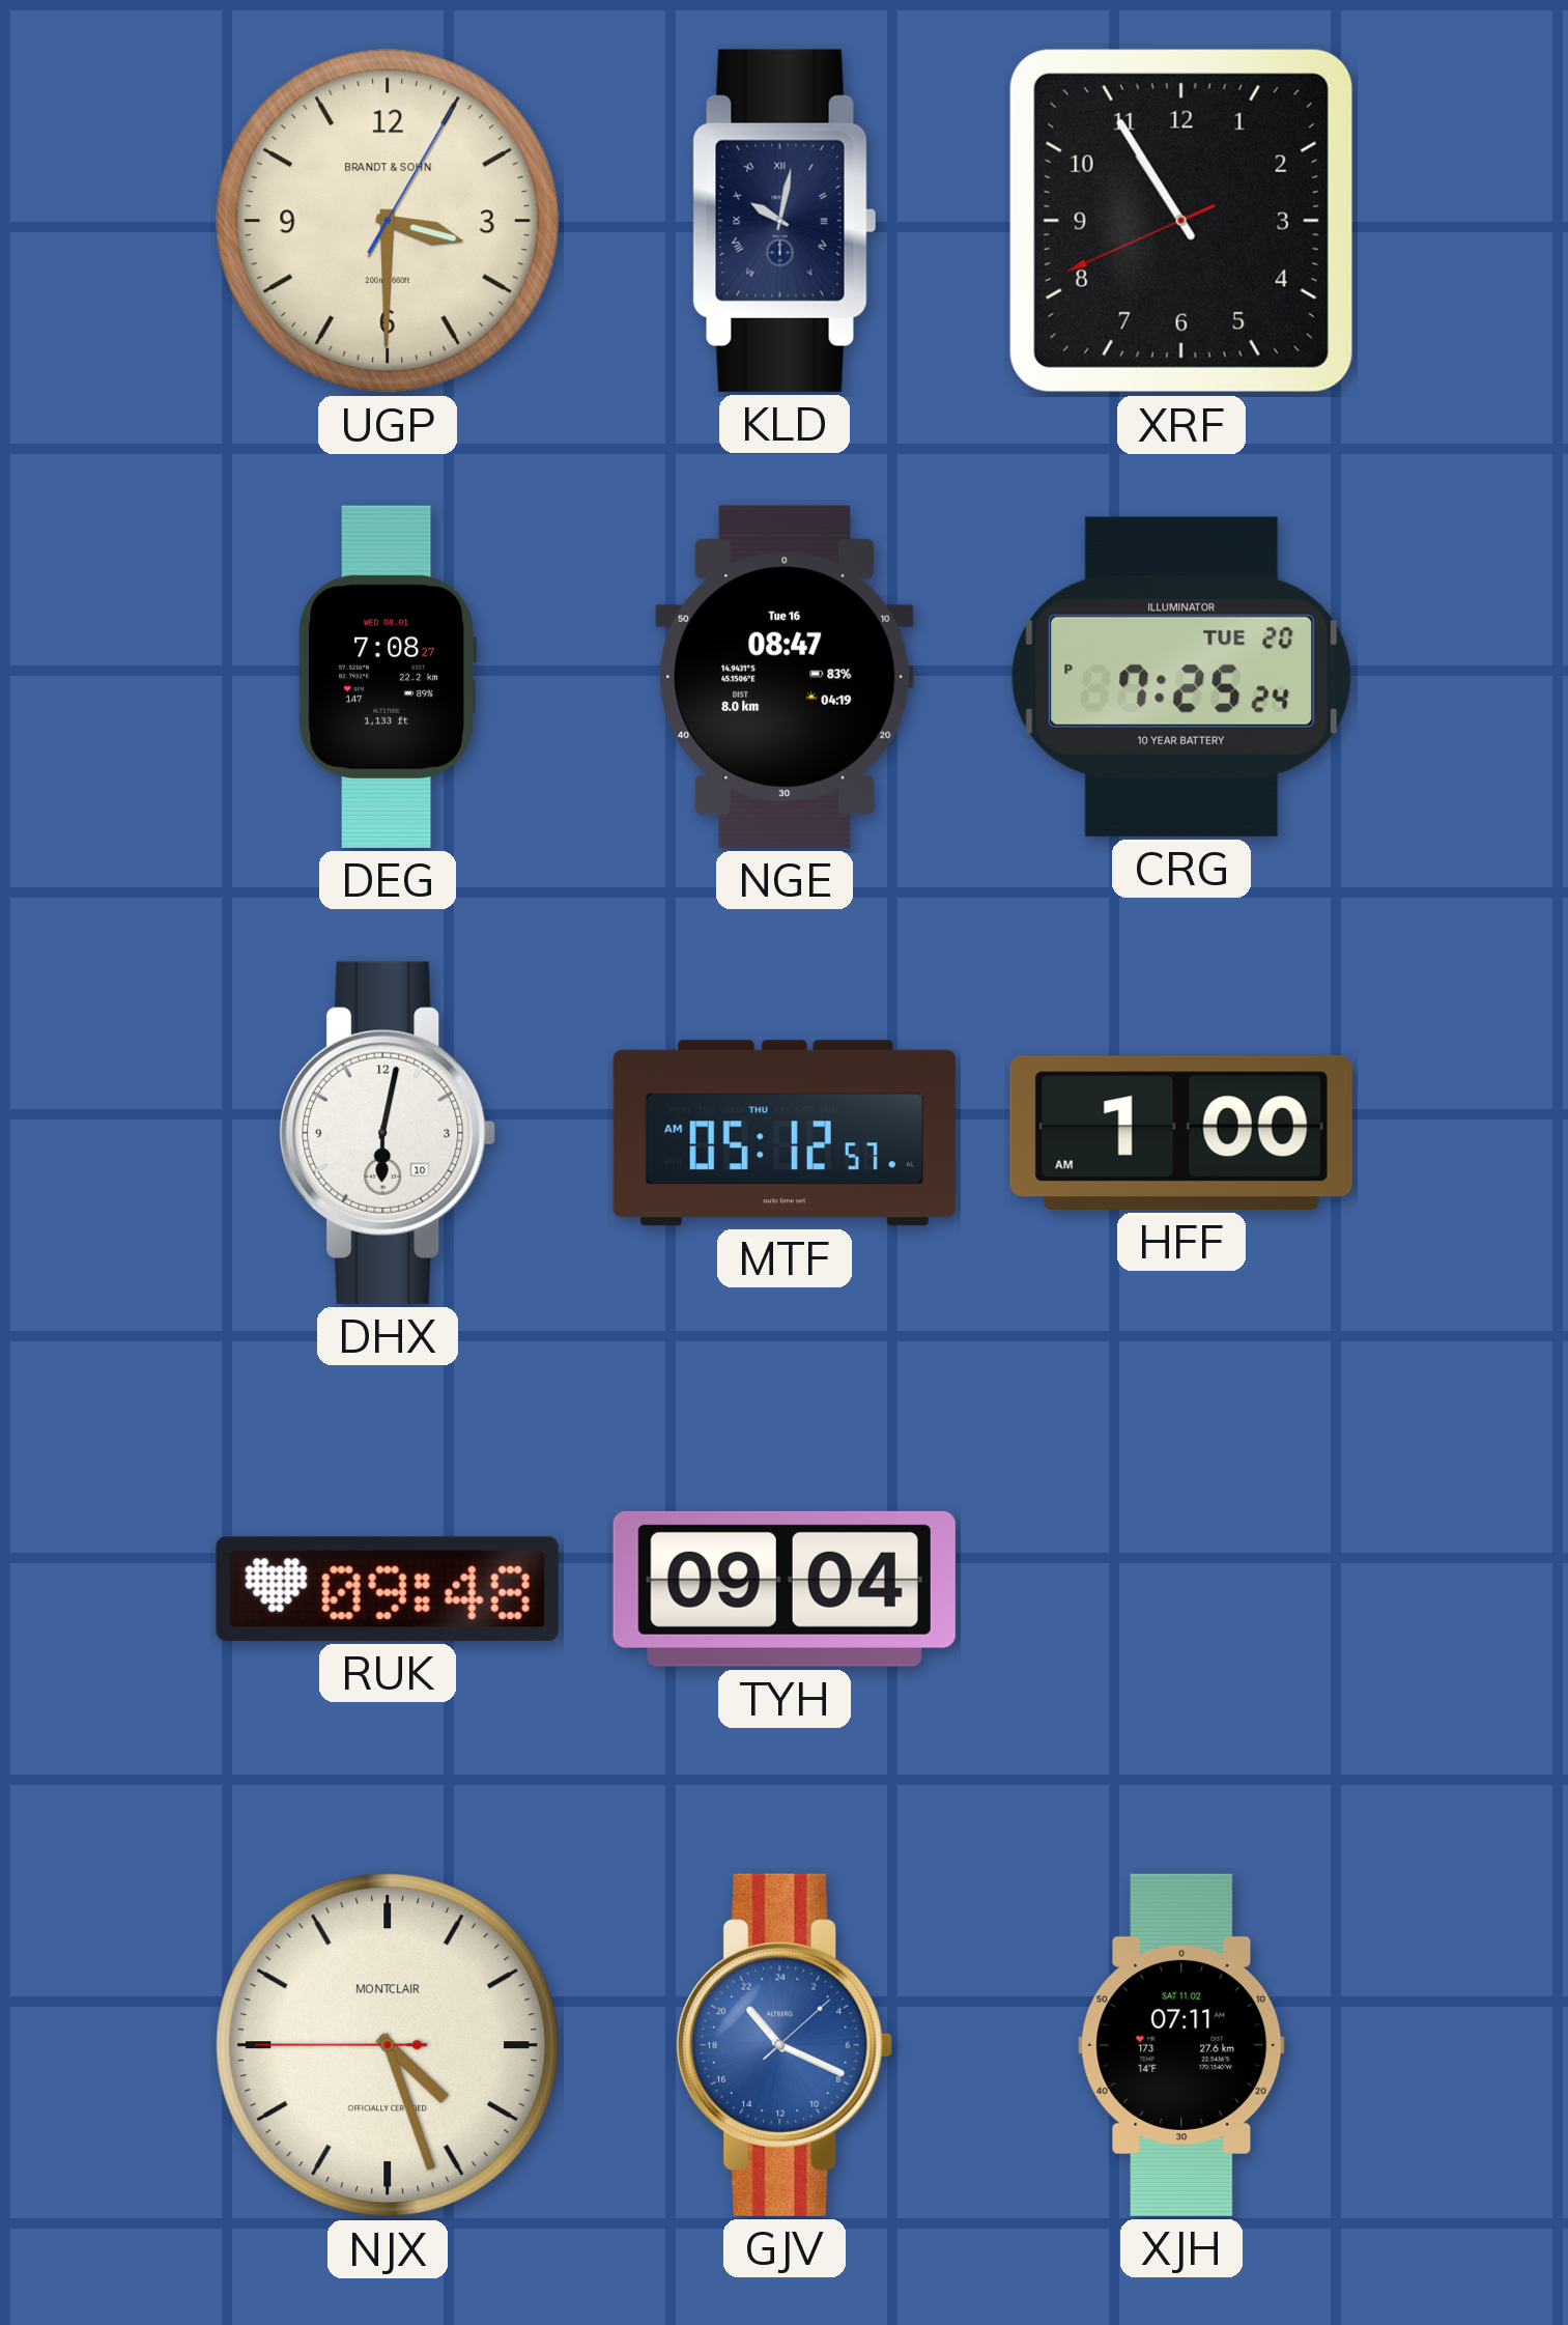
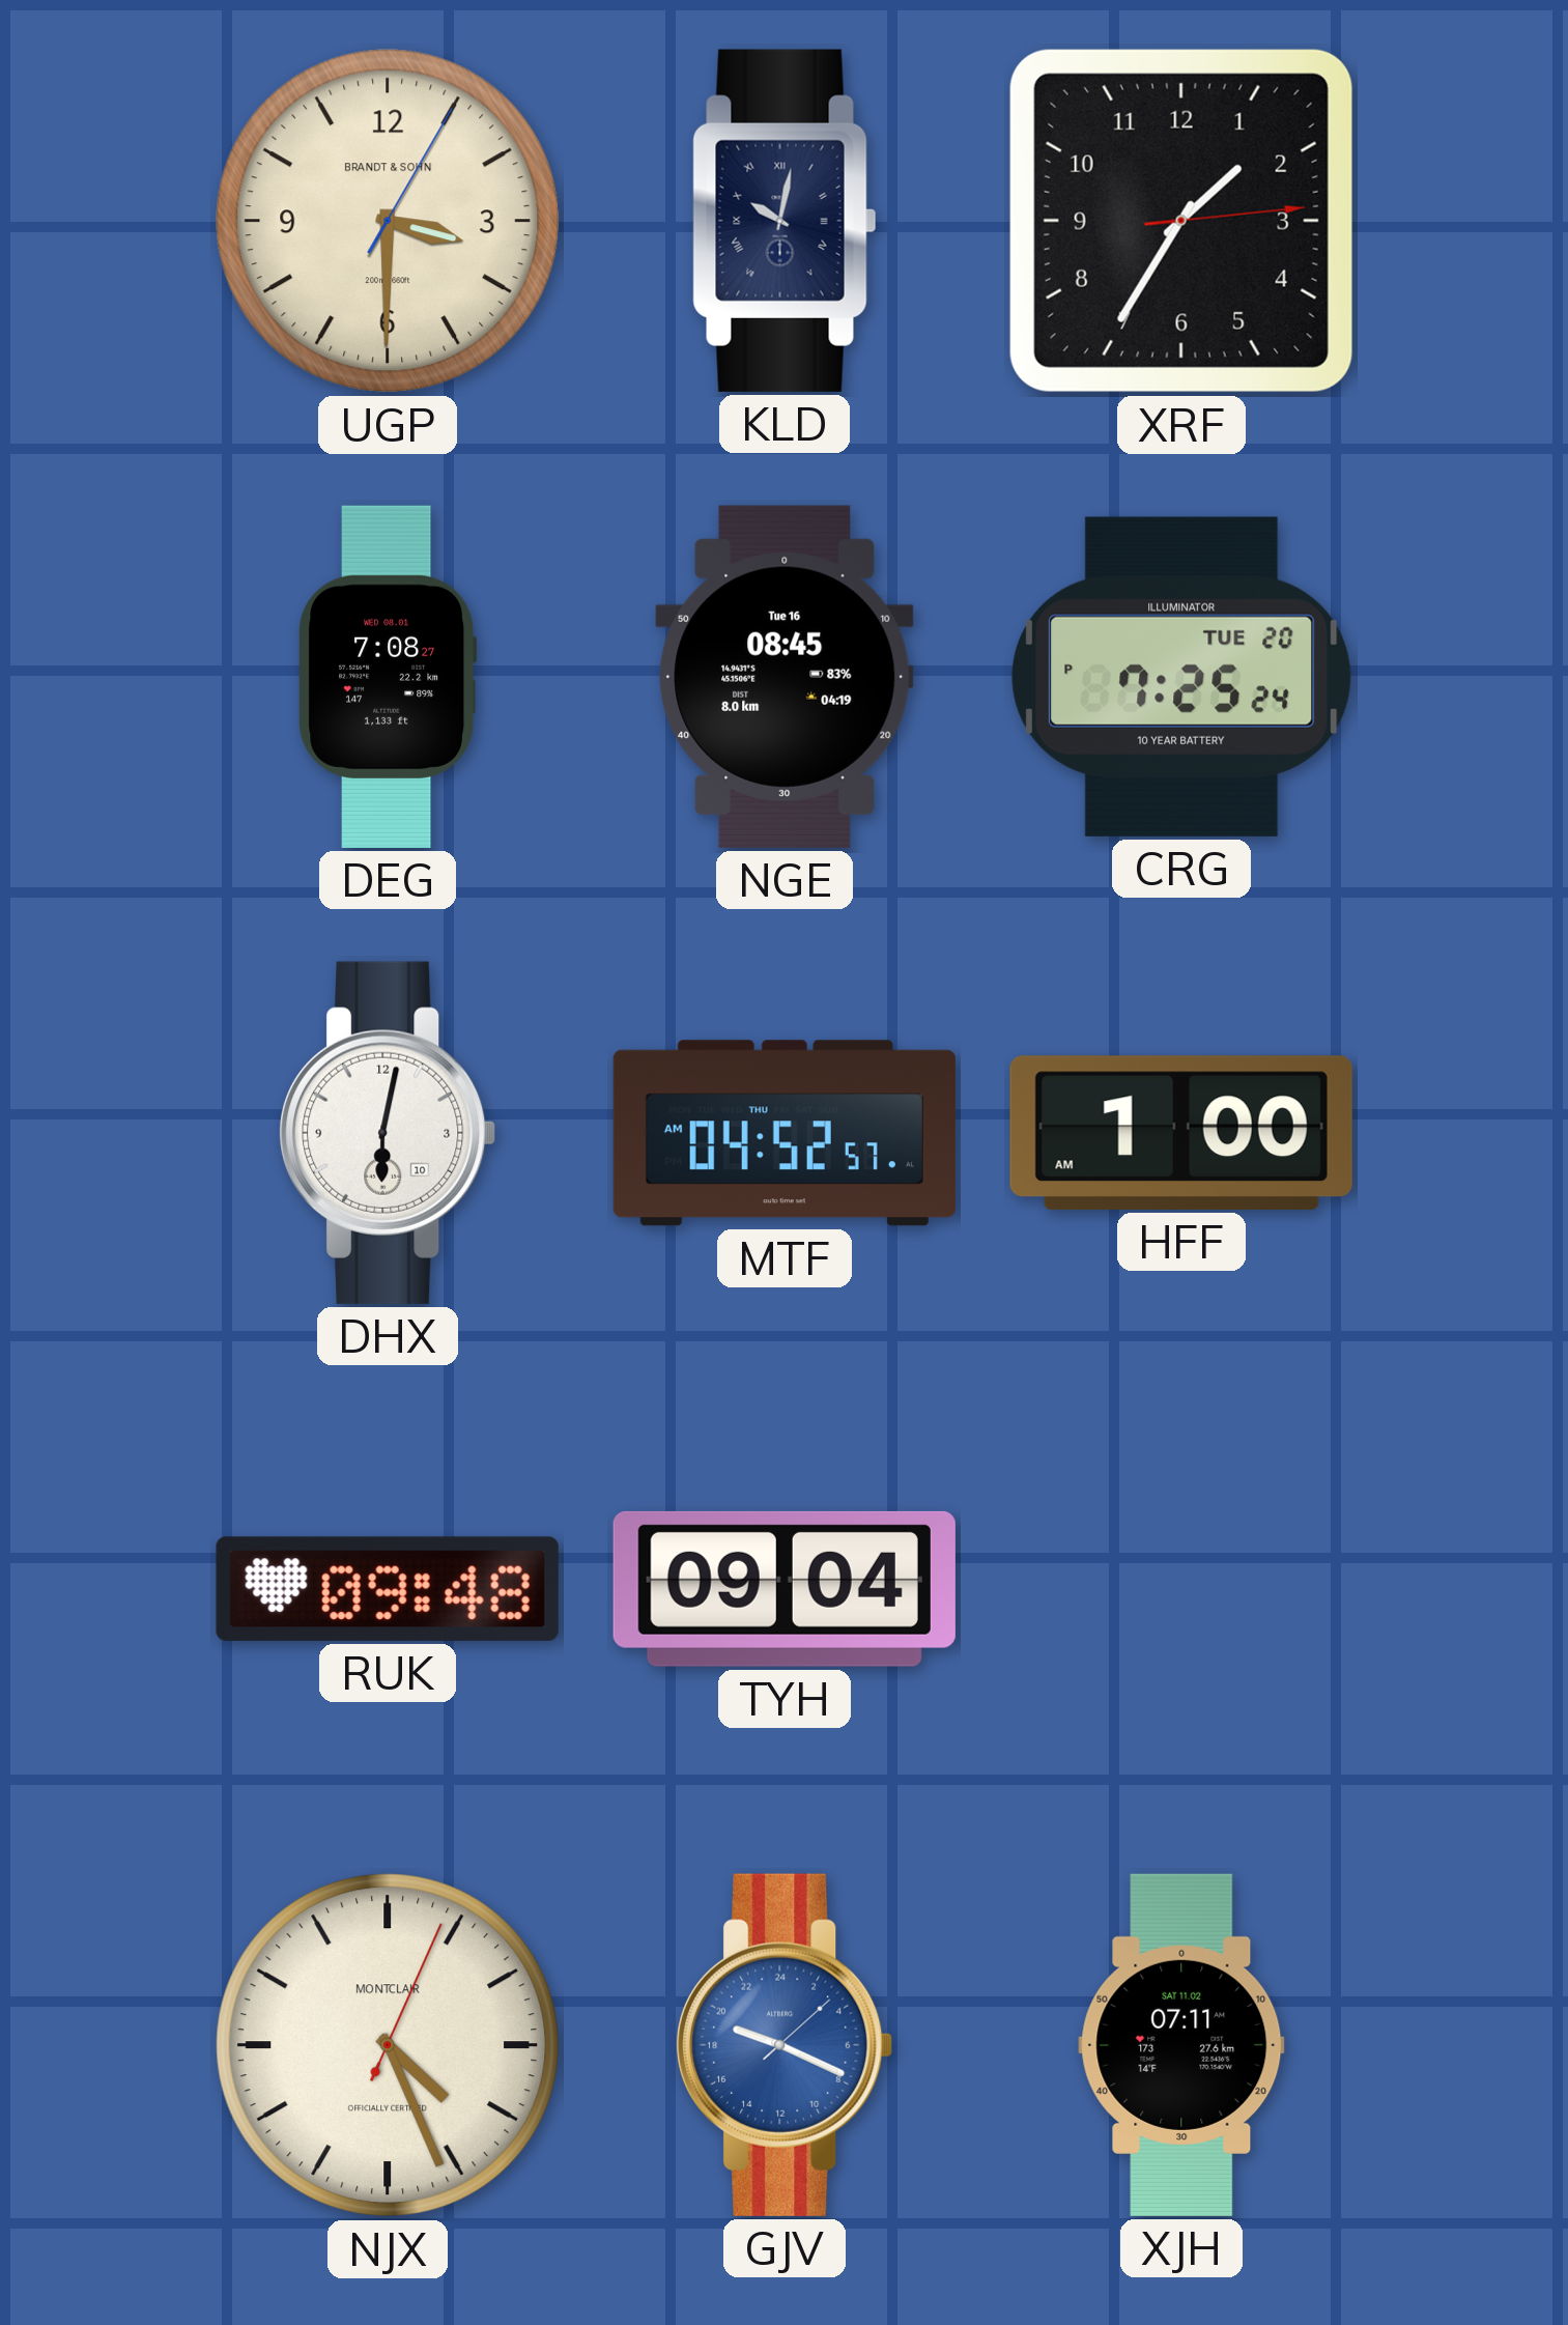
XRF: 10:54 -> 1:35 (1181, 221)
NGE: 08:47 -> 08:45 (785, 677)
MTF: 05:12 -> 04:52 (785, 1133)
NJX: 4:26:45 -> 4:26:04 (388, 2045)
GJV: 21:19 -> 19:19 (785, 2045)
